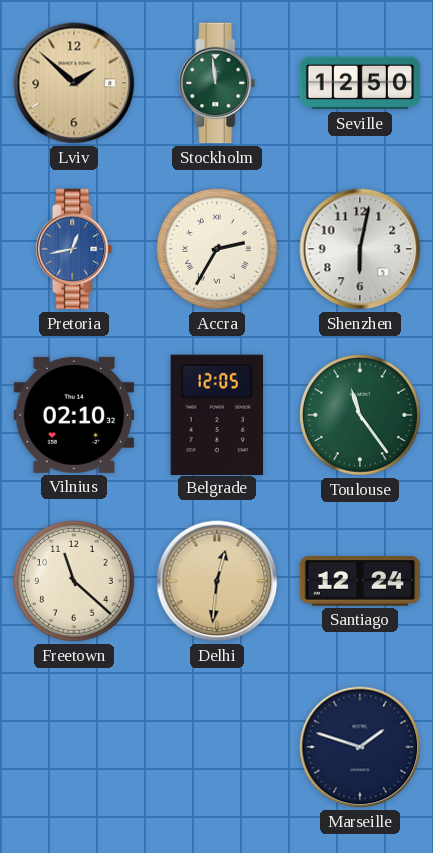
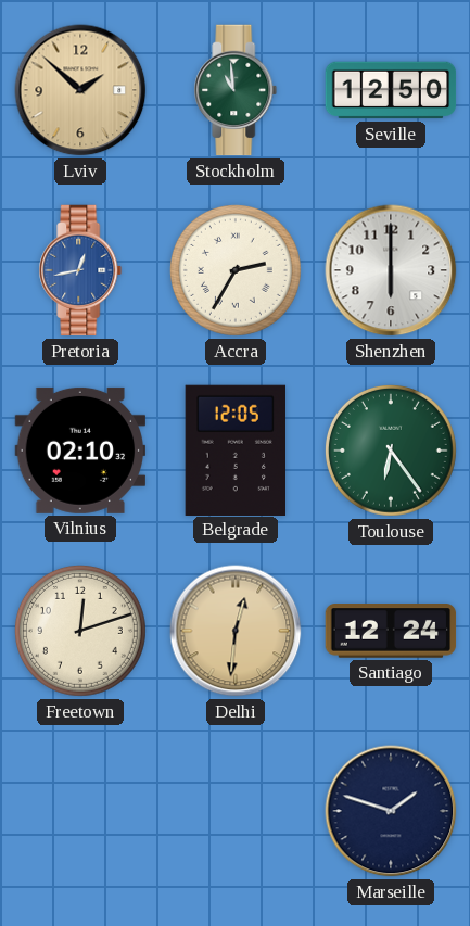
Stockholm: 11:59 -> 10:59 (236, 90)
Shenzhen: 6:02 -> 6:00 (391, 270)
Toulouse: 11:24 -> 6:24 (391, 451)
Freetown: 11:22 -> 12:12 (80, 631)
